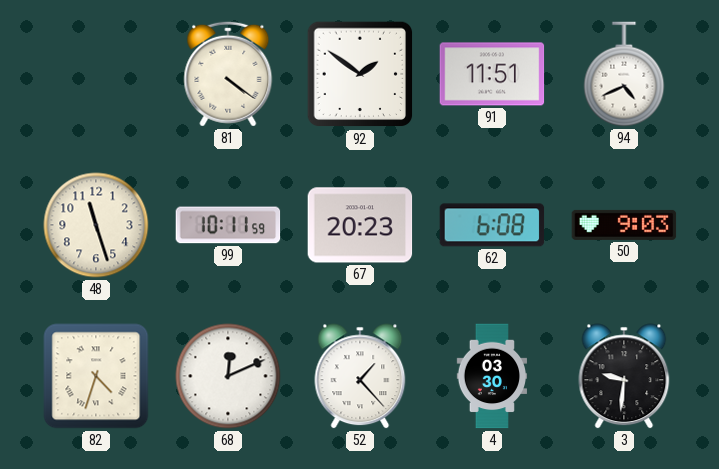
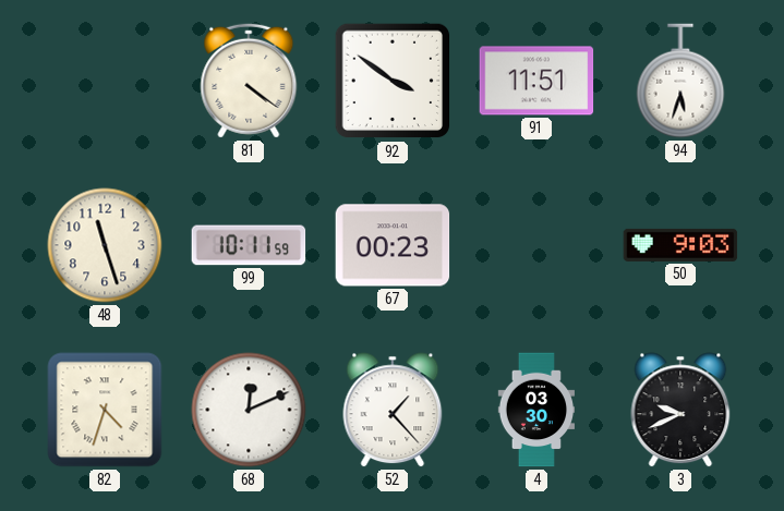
92: 1:51 -> 3:51 (393, 81)
94: 4:41 -> 5:33 (680, 81)
67: 20:23 -> 00:23 (393, 245)
62: 6:08 -> none (492, 225)
3: 9:31 -> 9:41 (680, 410)
